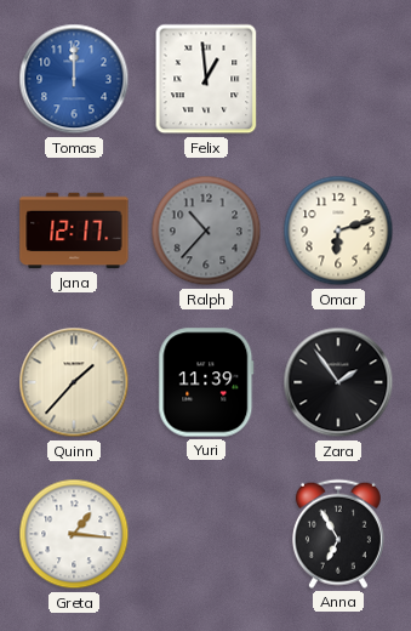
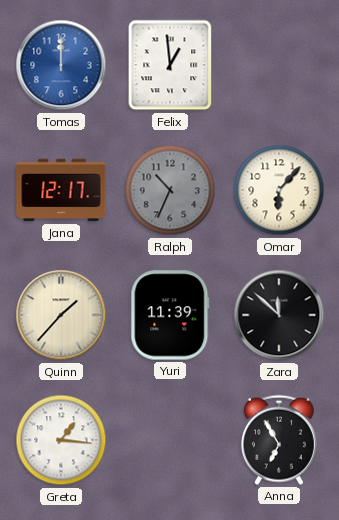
Ralph: 10:37 -> 10:34 (170, 190)
Omar: 6:12 -> 6:07 (279, 190)
Zara: 1:54 -> 11:52 (279, 315)
